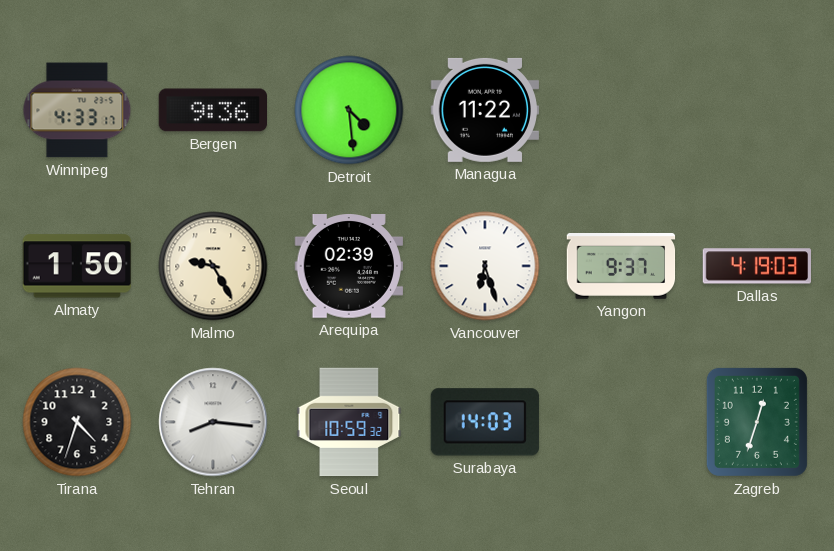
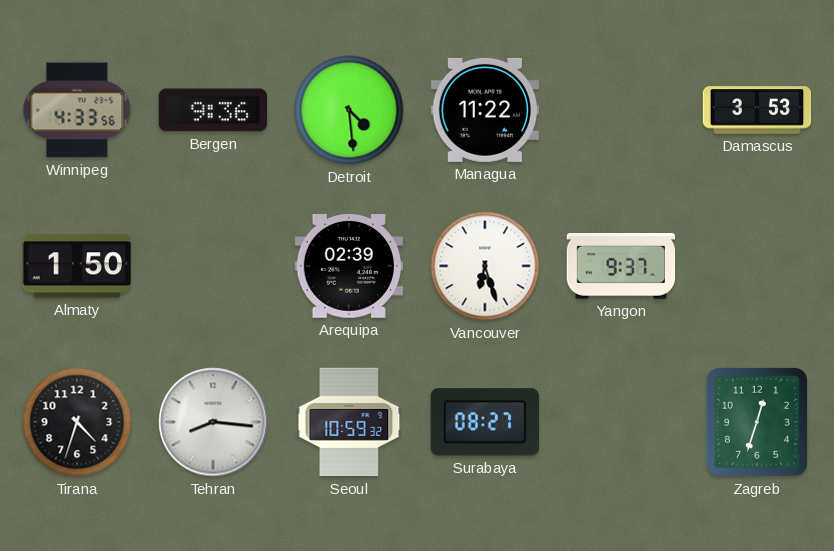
Winnipeg: 4:33:17 -> 4:33:56 (77, 110)
Damascus: none -> 3:53 (757, 110)
Malmo: 9:25 -> none (213, 266)
Dallas: 4:19 -> none (756, 266)
Surabaya: 14:03 -> 08:27 (485, 422)
